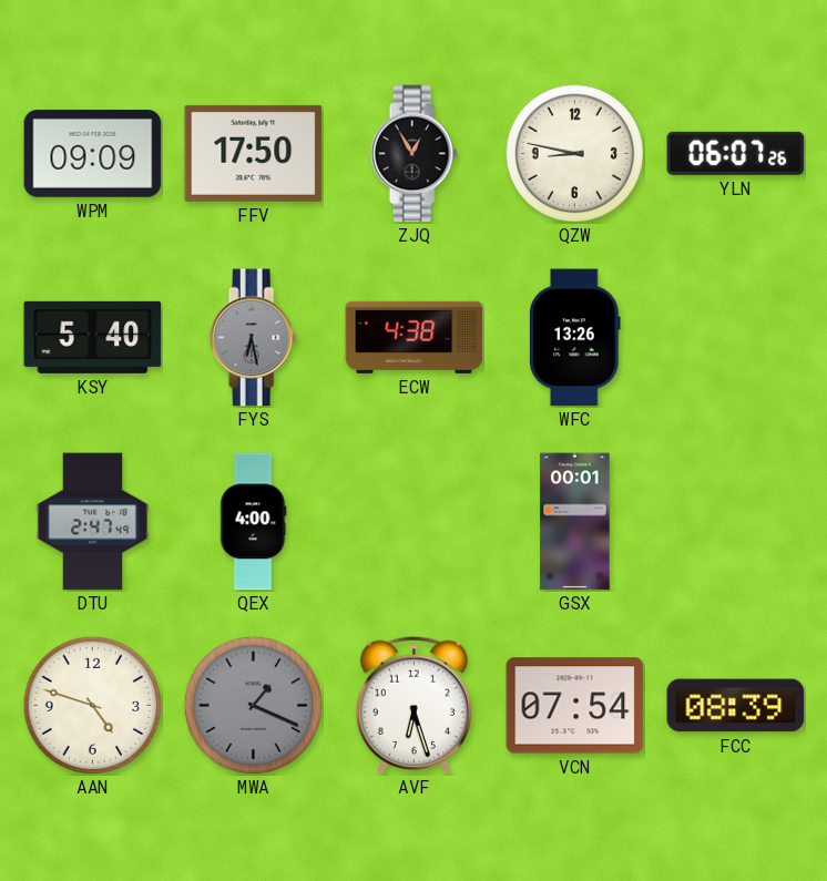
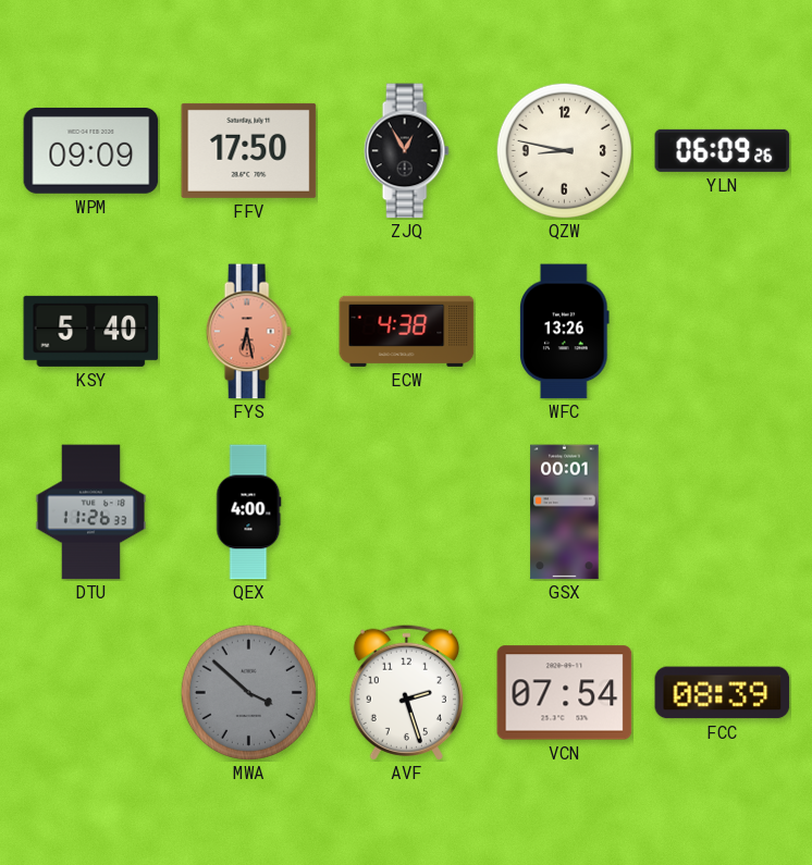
YLN: 06:07 -> 06:09 (723, 150)
FYS dial: grey -> salmon (248, 332)
DTU: 2:47 -> 11:26 (91, 512)
AAN: 4:48 -> none (92, 705)
MWA: 1:19 -> 3:52 (248, 692)
AVF: 6:27 -> 2:27 (406, 692)
